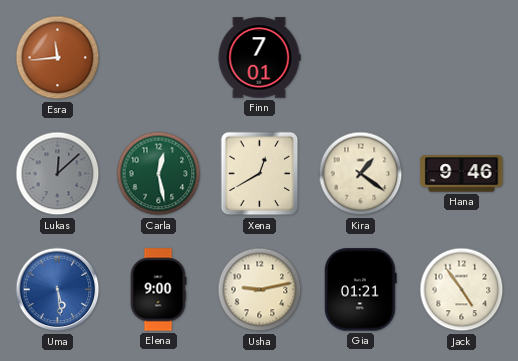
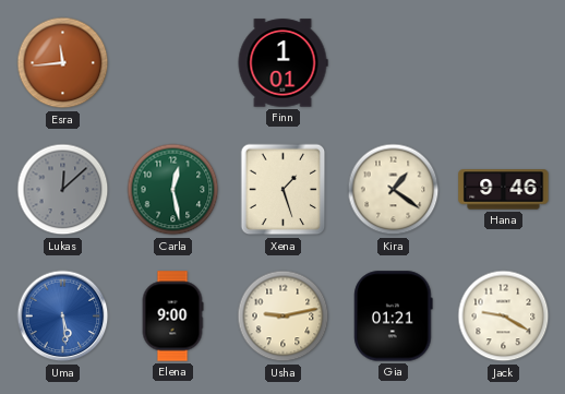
Finn: 7:01 -> 1:01 (282, 63)
Xena: 12:40 -> 1:27 (284, 190)
Jack: 4:54 -> 9:20 (504, 317)
